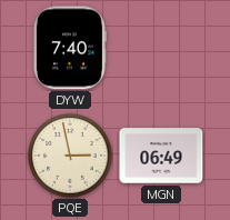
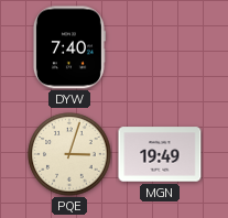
PQE: 2:58 -> 3:03 (69, 154)
MGN: 06:49 -> 19:49 (160, 154)
